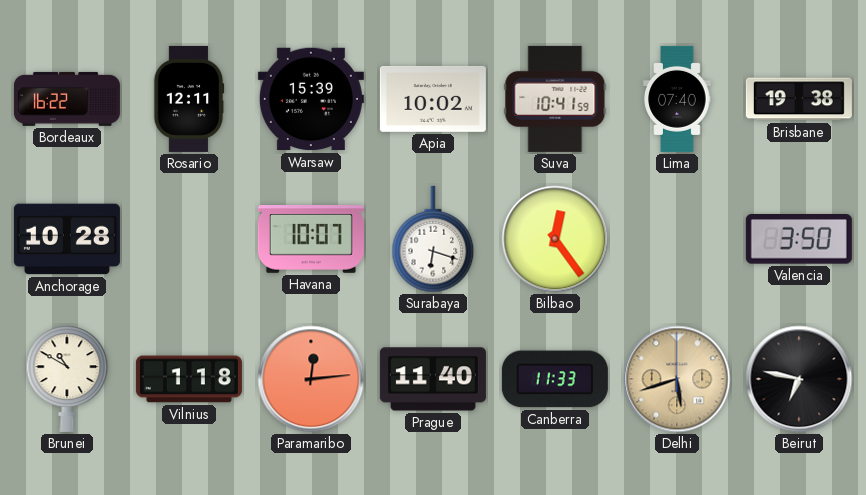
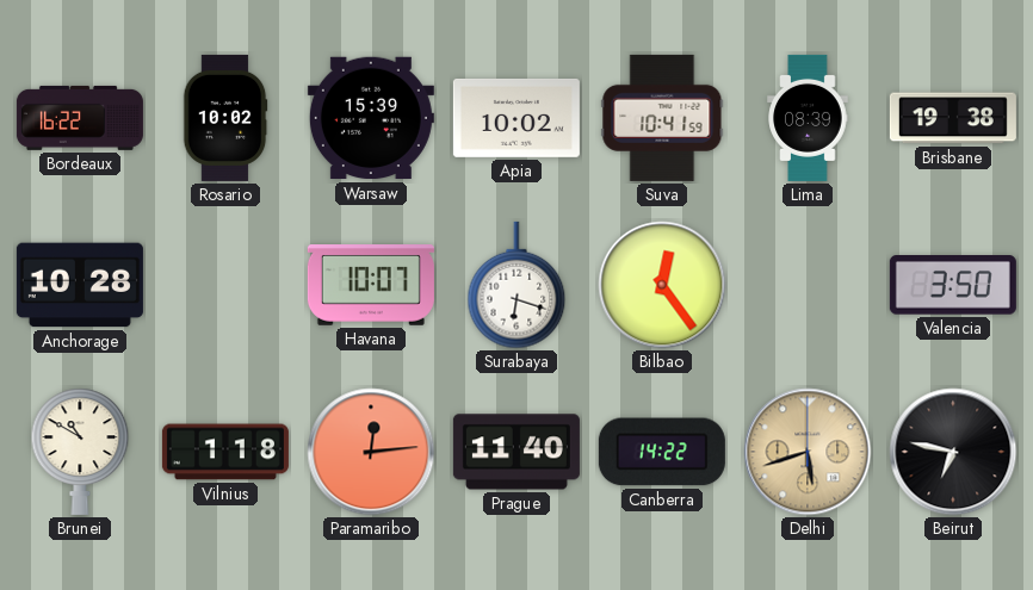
Rosario: 12:11 -> 10:02 (225, 118)
Lima: 07:40 -> 08:39 (808, 118)
Canberra: 11:33 -> 14:22 (662, 452)
